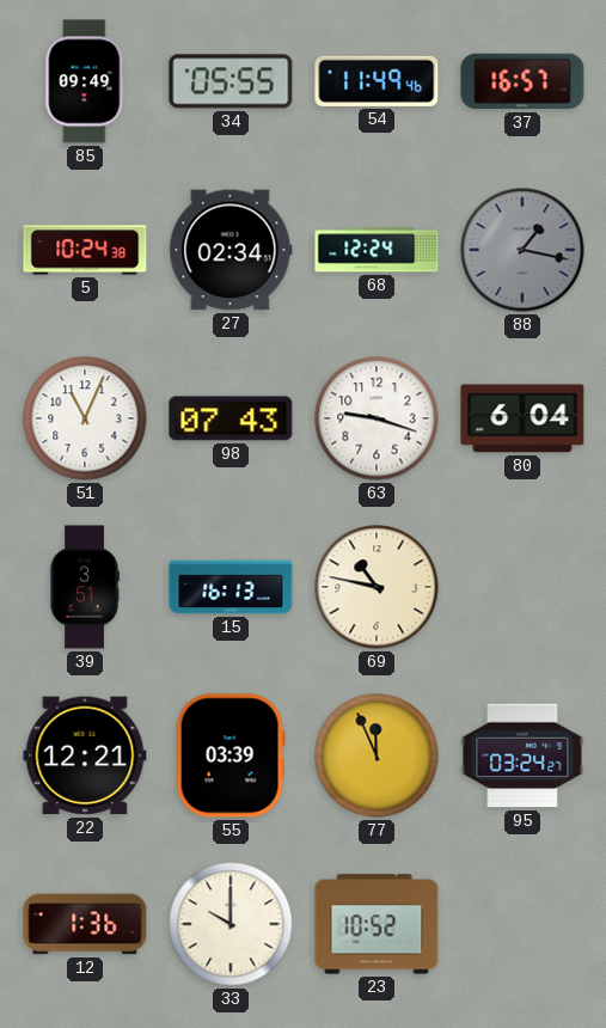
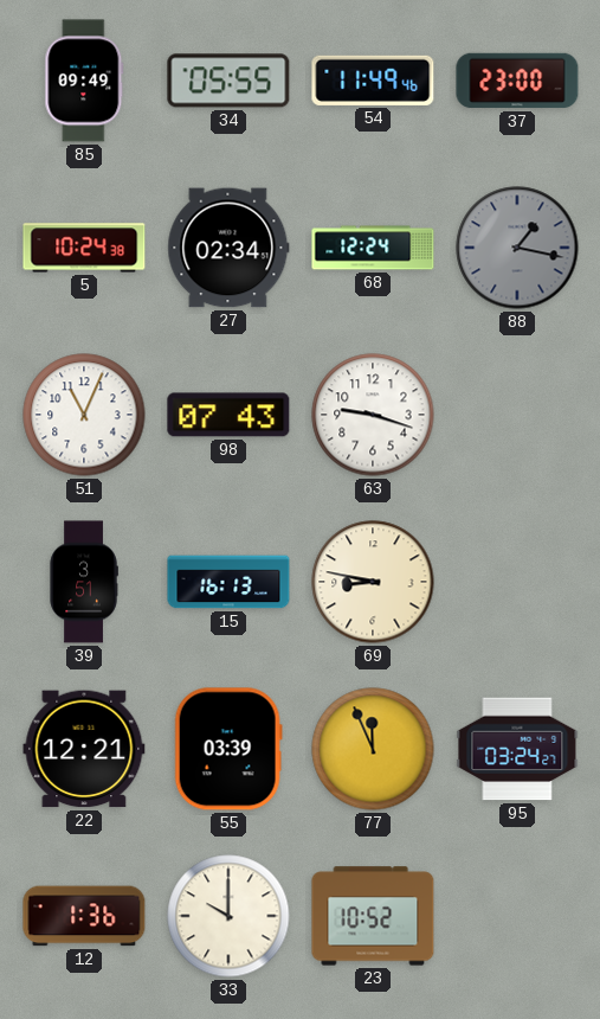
37: 16:57 -> 23:00 (517, 81)
80: 6:04 -> none (522, 418)
69: 10:47 -> 8:47 (373, 582)
